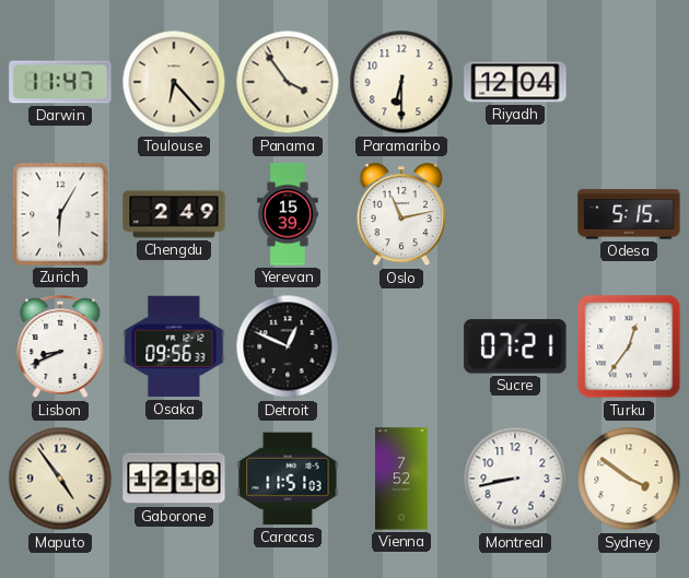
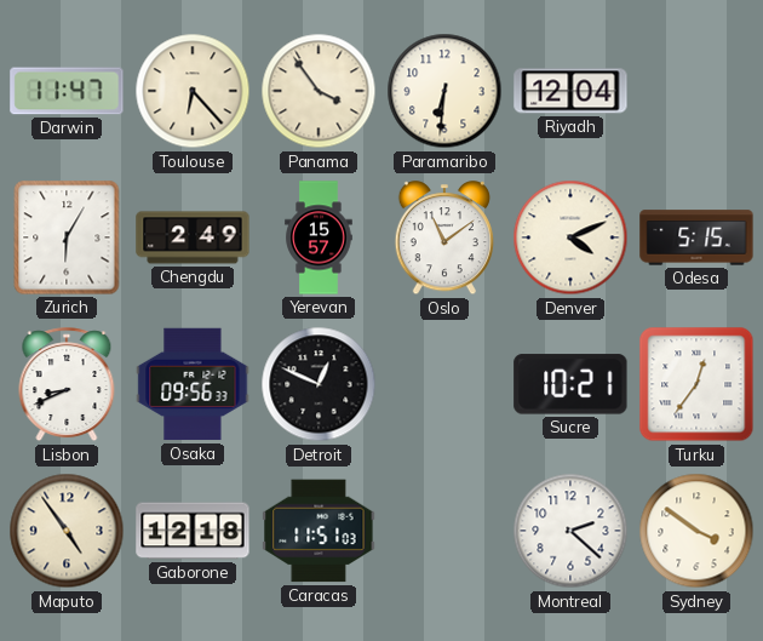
Paramaribo: 6:30 -> 6:31 (444, 91)
Yerevan: 15:39 -> 15:57 (319, 237)
Oslo: 11:13 -> 11:09 (444, 239)
Denver: none -> 4:11 (570, 237)
Sucre: 07:21 -> 10:21 (570, 384)
Vienna: 7:52 -> none (401, 479)
Montreal: 8:43 -> 2:22 (570, 531)
